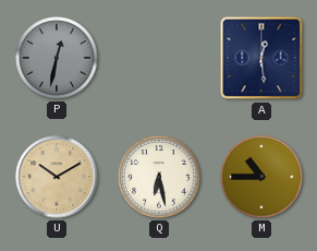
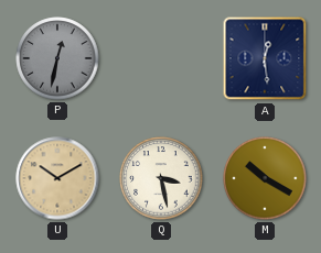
Q: 6:28 -> 3:28 (161, 178)
M: 10:45 -> 10:20 (265, 178)
